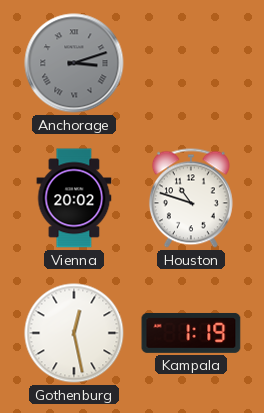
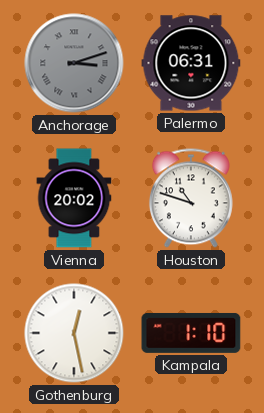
Palermo: none -> 06:31 (191, 63)
Kampala: 1:19 -> 1:10 (191, 333)
